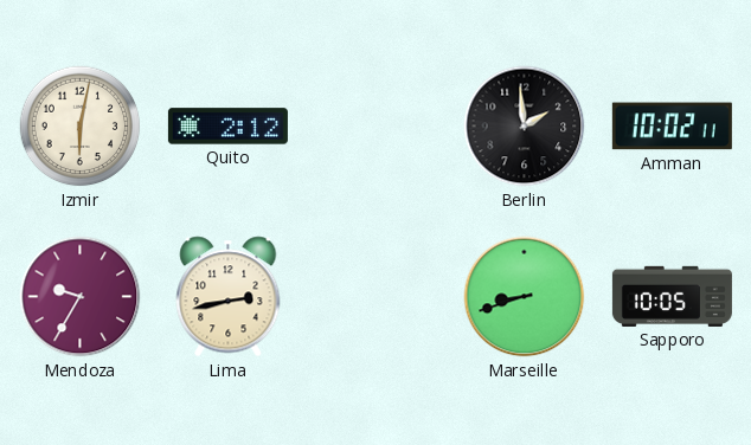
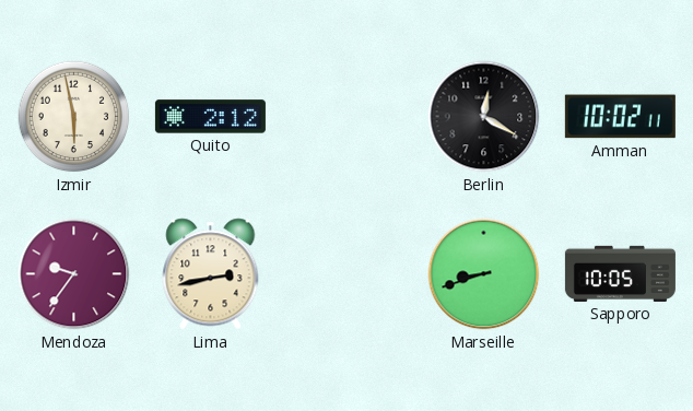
Izmir: 6:02 -> 5:58 (74, 117)
Berlin: 1:59 -> 12:20 (484, 117)
Mendoza: 9:35 -> 9:36 (74, 274)
